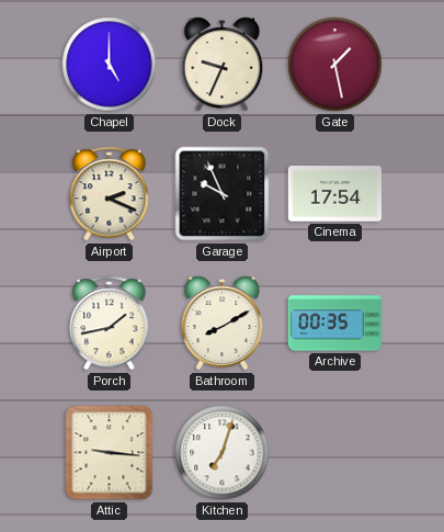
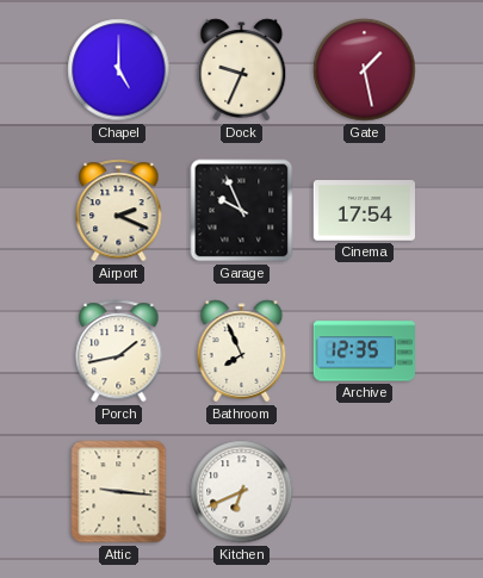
Bathroom: 8:10 -> 7:56 (242, 352)
Archive: 00:35 -> 12:35 (364, 352)
Kitchen: 7:03 -> 6:41 (242, 492)
